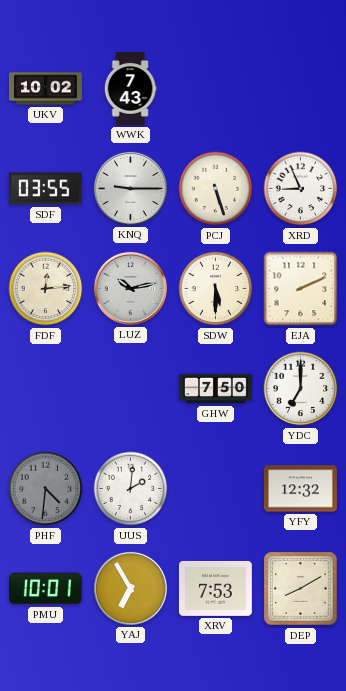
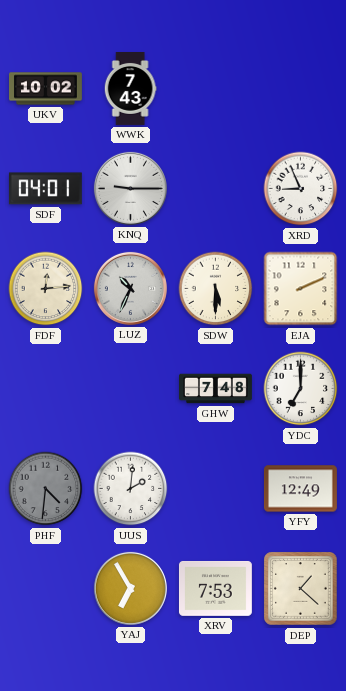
SDF: 03:55 -> 04:01 (45, 189)
PCJ: 5:27 -> none (216, 189)
LUZ: 10:13 -> 10:34 (130, 288)
GHW: 7:50 -> 7:48 (216, 389)
YFY: 12:32 -> 12:49 (300, 489)
PMU: 10:01 -> none (45, 589)
DEP: 8:10 -> 1:22 (301, 589)
